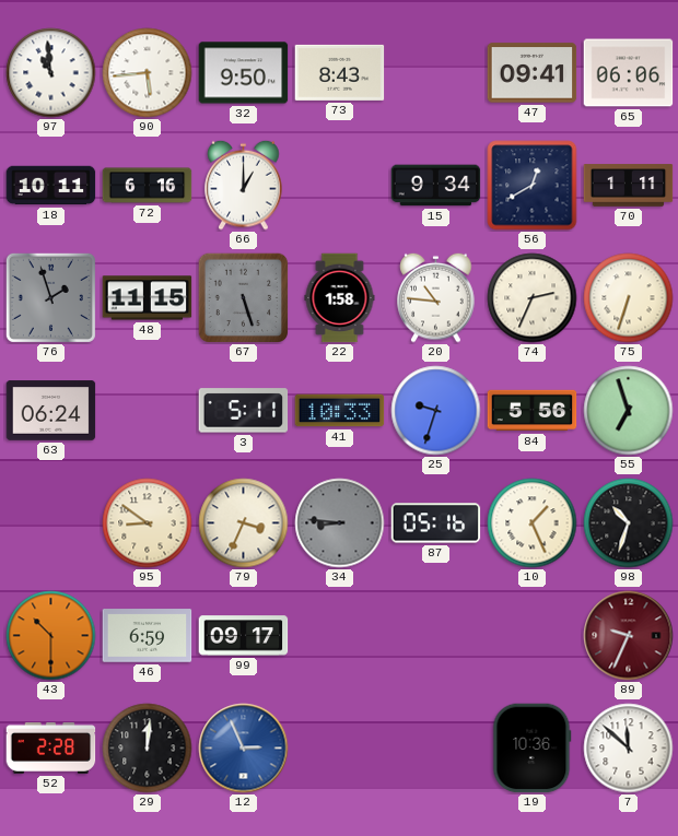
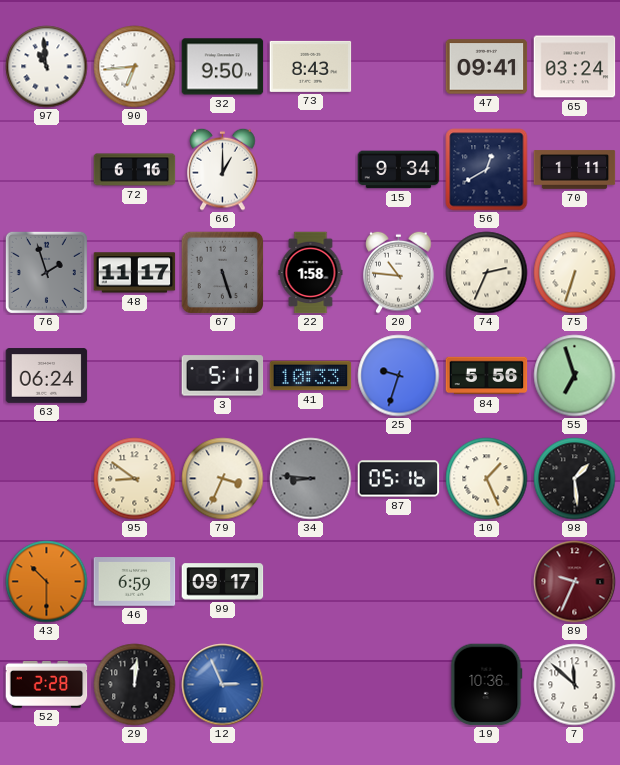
90: 5:44 -> 6:44 (135, 67)
65: 06:06 -> 03:24 (575, 67)
18: 10:11 -> none (51, 186)
48: 11:15 -> 11:17 (135, 273)
98: 10:33 -> 1:29 (575, 479)
